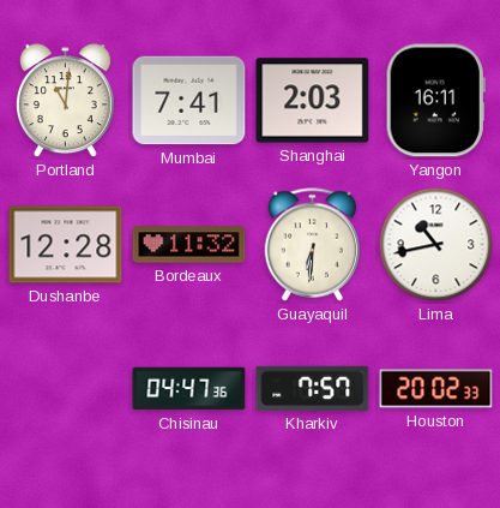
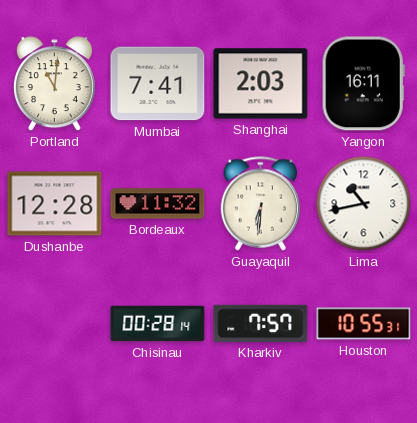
Chisinau: 04:47 -> 00:28 (158, 324)
Houston: 20:02 -> 10:55 (364, 324)
